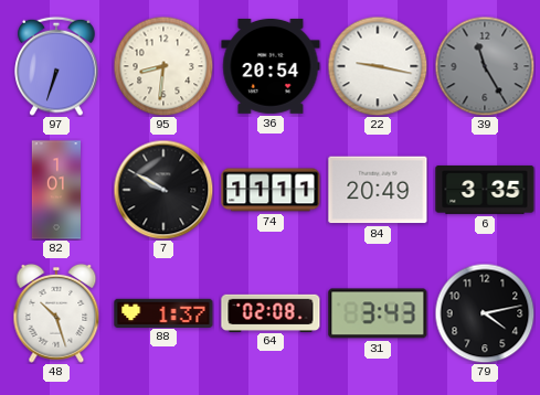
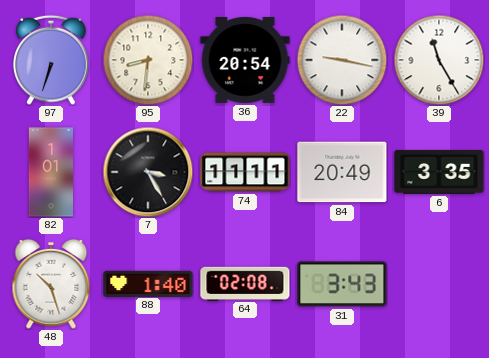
39 dial: grey -> white (439, 60)
7: 9:50 -> 3:25 (148, 172)
88: 1:37 -> 1:40 (148, 283)
79: 4:13 -> none (485, 313)
